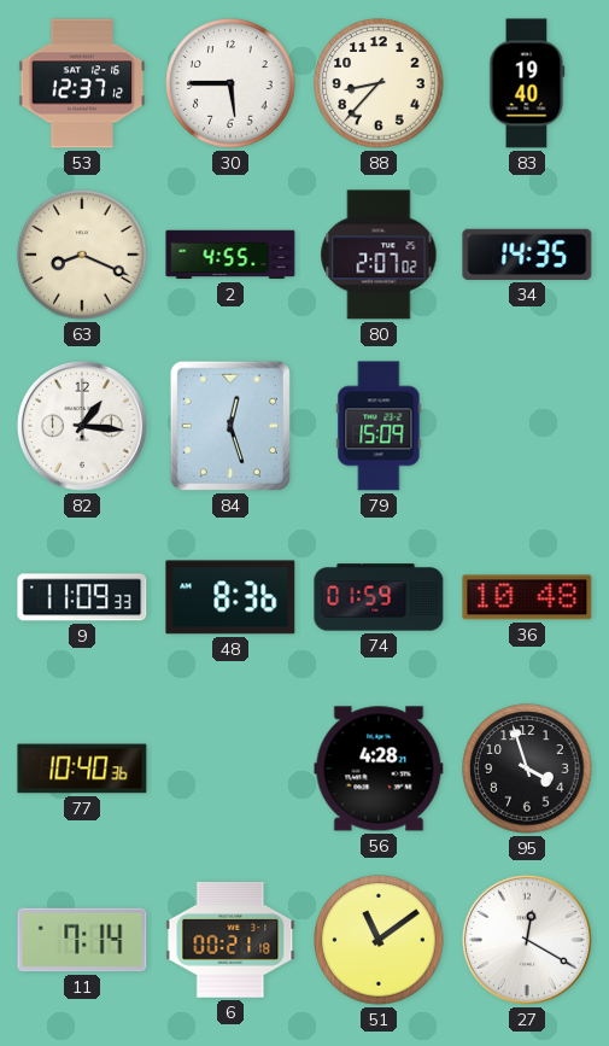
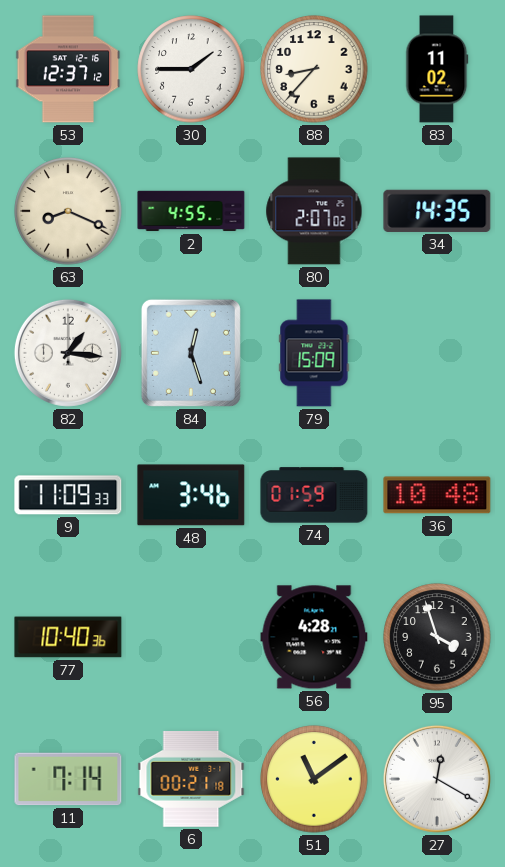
30: 5:45 -> 1:45 (191, 69)
83: 19:40 -> 11:02 (437, 69)
48: 8:36 -> 3:46 (191, 495)
